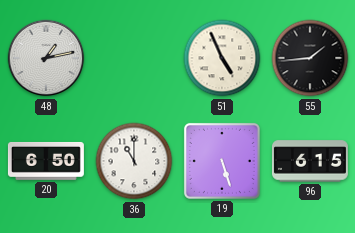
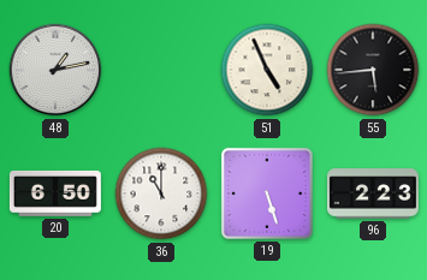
55: 1:44 -> 5:44 (373, 70)
96: 6:15 -> 2:23 (373, 193)
